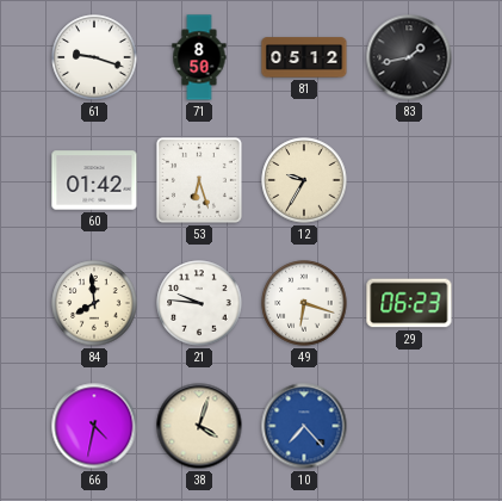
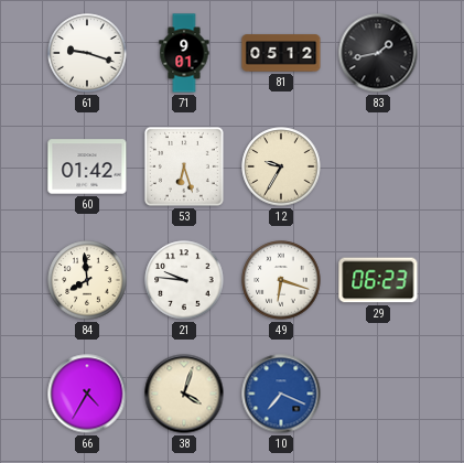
71: 8:50 -> 9:01 (184, 53)
66: 4:32 -> 4:35 (87, 394)
10: 7:23 -> 7:19 (281, 394)
